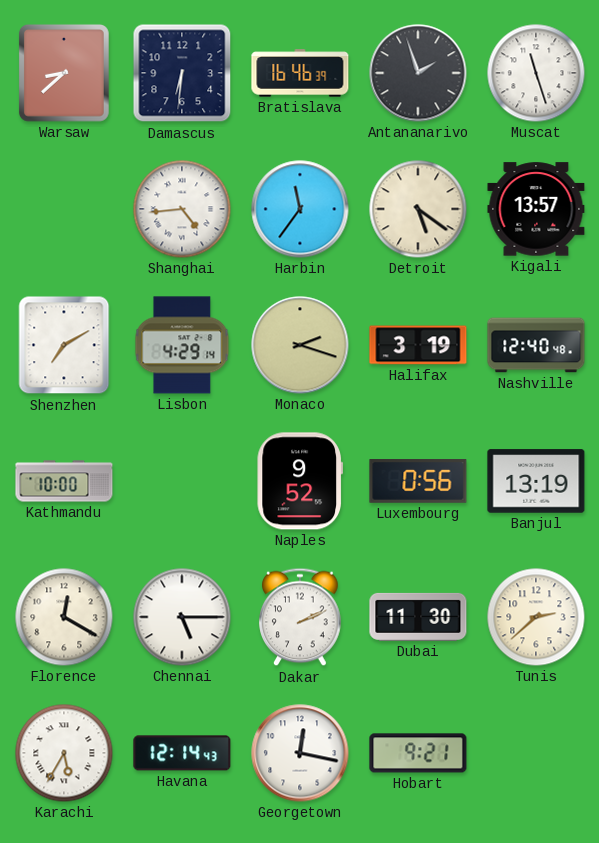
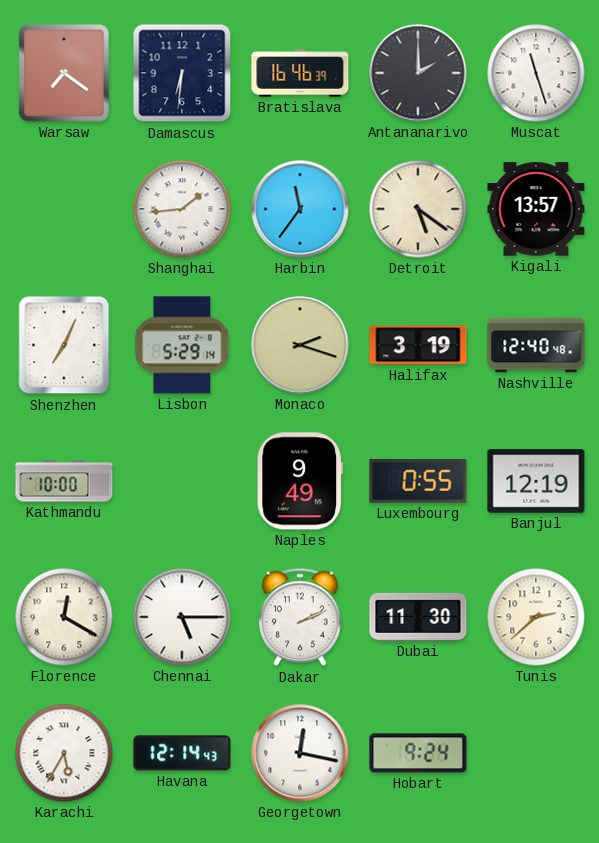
Warsaw: 8:38 -> 7:21 (64, 73)
Antananarivo: 1:57 -> 2:00 (418, 73)
Shanghai: 4:44 -> 1:44 (182, 209)
Shenzhen: 7:10 -> 7:04 (64, 345)
Lisbon: 4:29 -> 5:29 (182, 345)
Naples: 9:52 -> 9:49 (300, 481)
Luxembourg: 0:56 -> 0:55 (418, 482)
Banjul: 13:19 -> 12:19 (536, 481)
Hobart: 9:21 -> 9:24 (418, 753)
